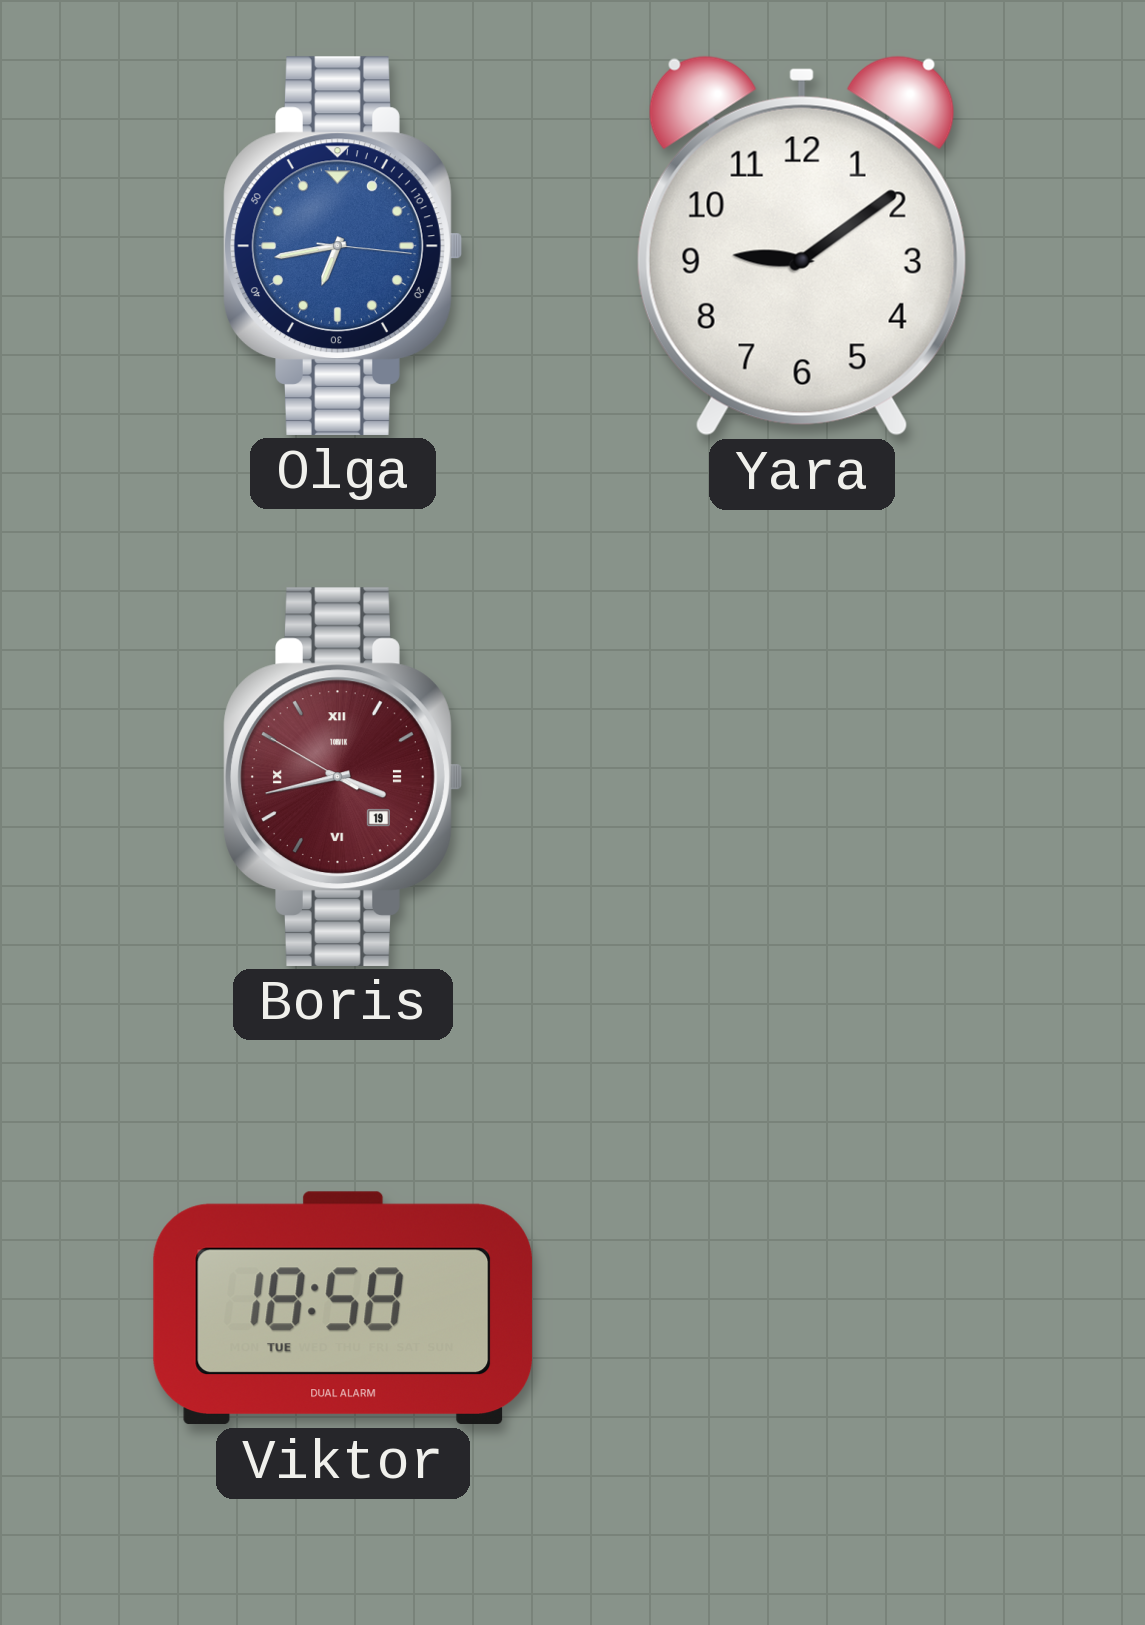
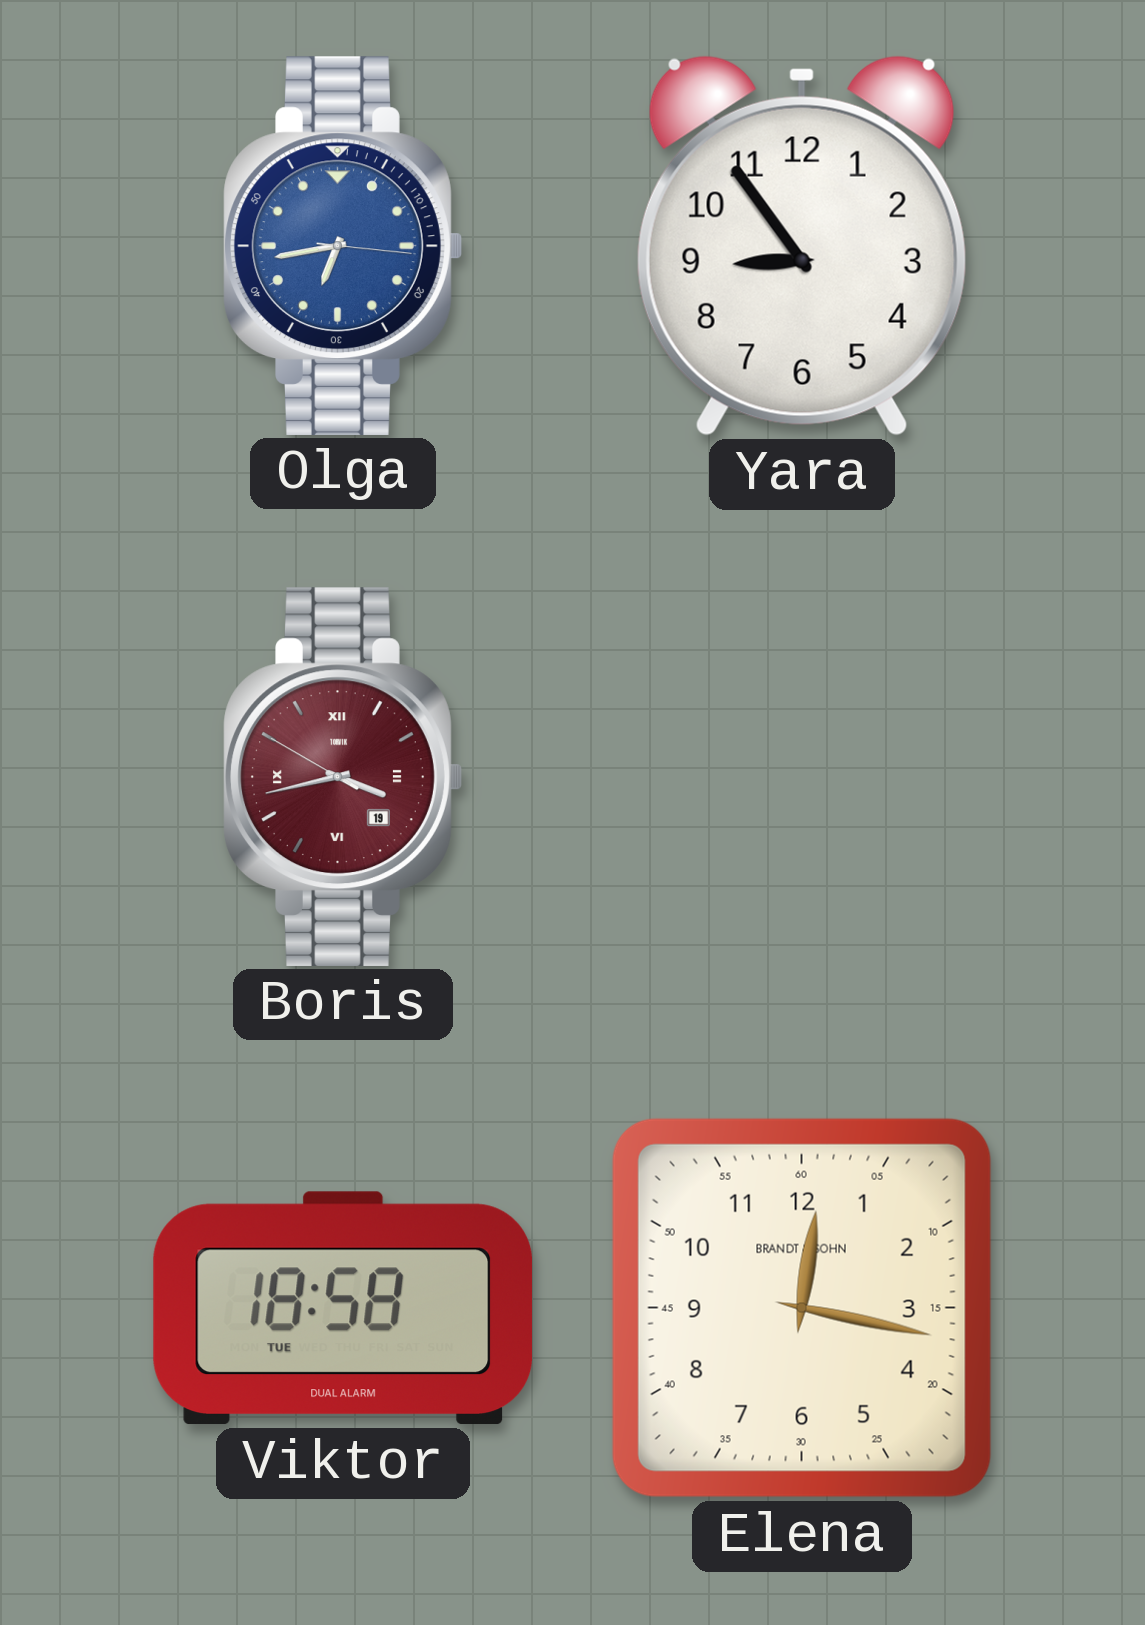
Yara: 9:09 -> 8:54 (802, 246)
Elena: none -> 12:17 (802, 1308)
